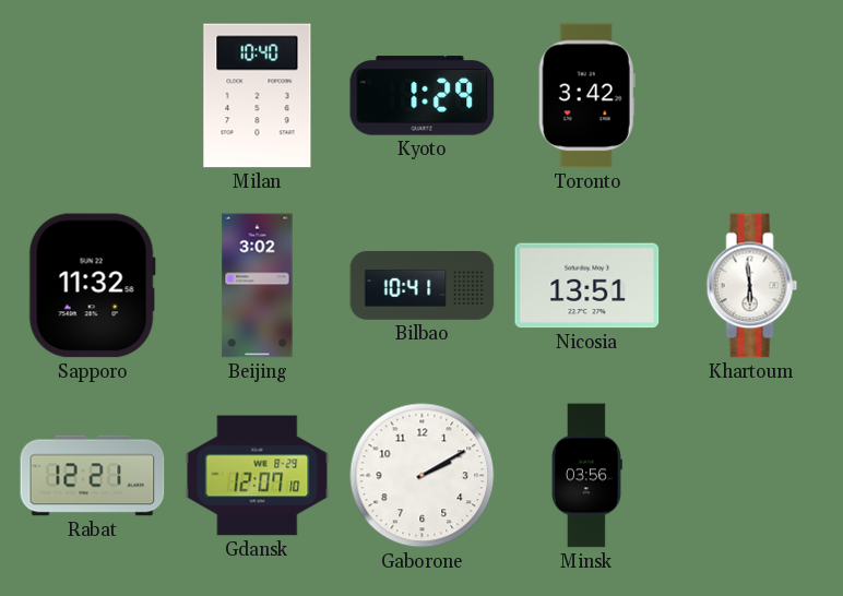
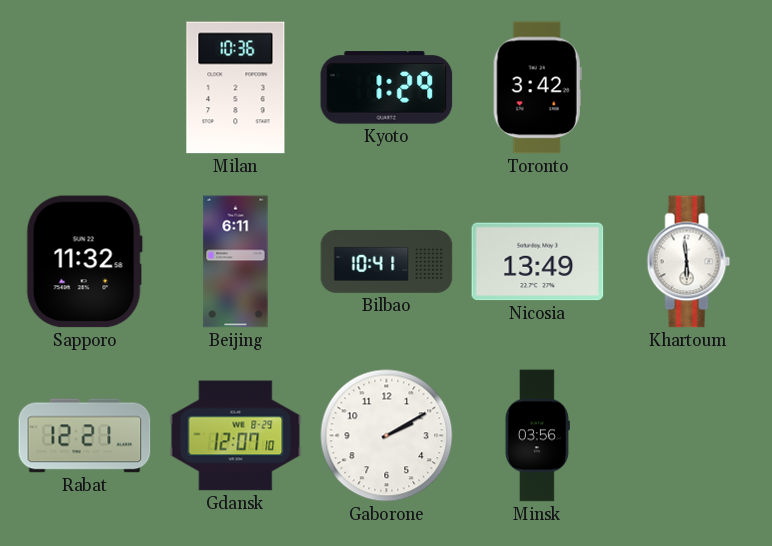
Milan: 10:40 -> 10:36 (236, 88)
Beijing: 3:02 -> 6:11 (236, 262)
Nicosia: 13:51 -> 13:49 (538, 262)
